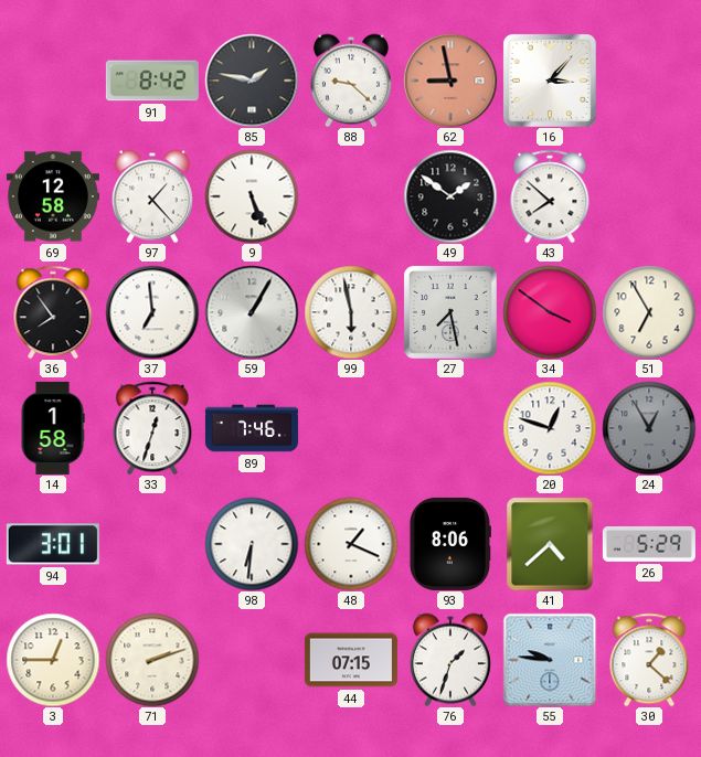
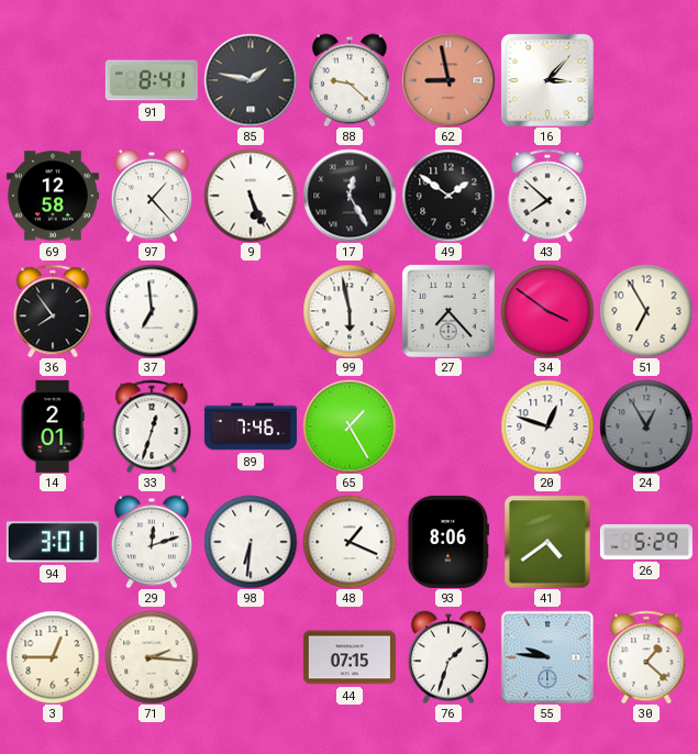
91: 8:42 -> 8:41 (152, 80)
17: none -> 12:25 (350, 196)
59: 1:05 -> none (252, 312)
27: 7:28 -> 7:23 (448, 311)
14: 1:58 -> 2:01 (53, 426)
65: none -> 1:25 (350, 426)
29: none -> 12:12 (152, 542)
41: 4:38 -> 4:39 (547, 542)
71: 2:12 -> 2:16 (152, 657)
